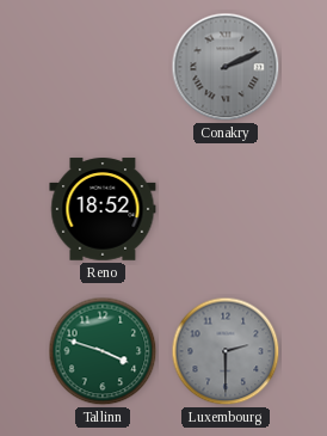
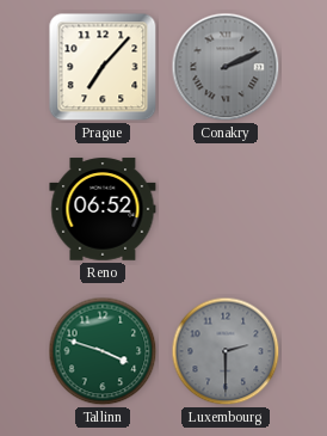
Prague: none -> 7:07 (103, 67)
Reno: 18:52 -> 06:52 (103, 209)
